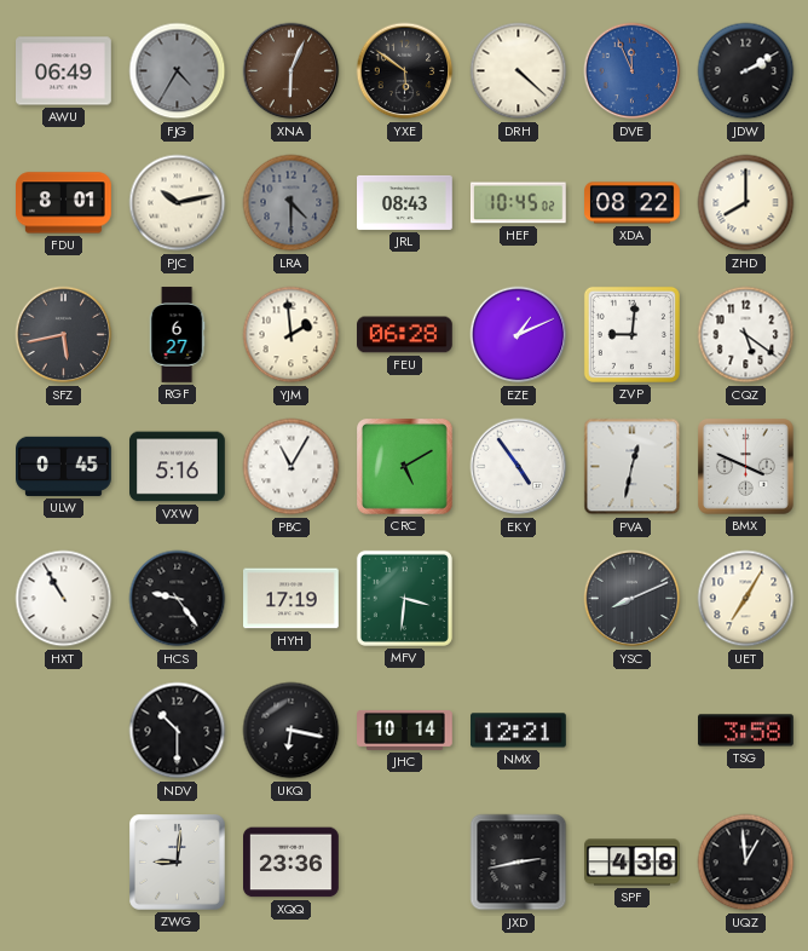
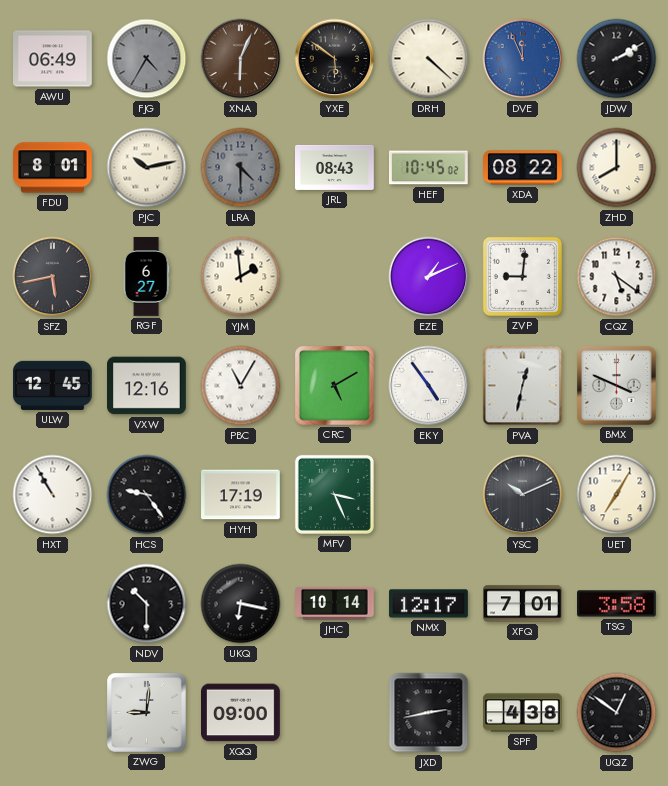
FEU: 06:28 -> none (405, 335)
ULW: 0:45 -> 12:45 (53, 385)
VXW: 5:16 -> 12:16 (147, 386)
MFV: 3:31 -> 3:26 (334, 494)
YSC: 8:11 -> 10:11 (523, 495)
NMX: 12:21 -> 12:17 (429, 604)
XFQ: none -> 7:01 (523, 604)
XQQ: 23:36 -> 09:00 (241, 713)
UQZ: 12:59 -> 12:51 (617, 713)
